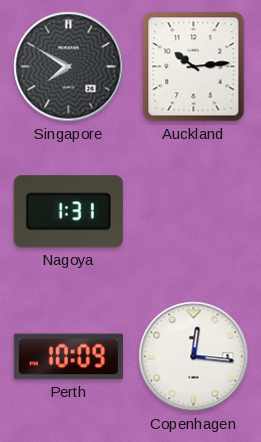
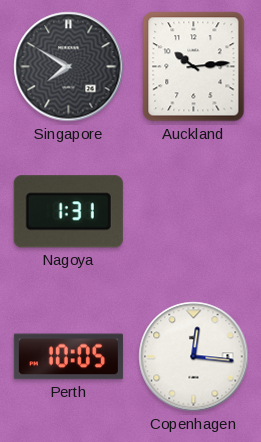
Perth: 10:09 -> 10:05 (68, 357)
